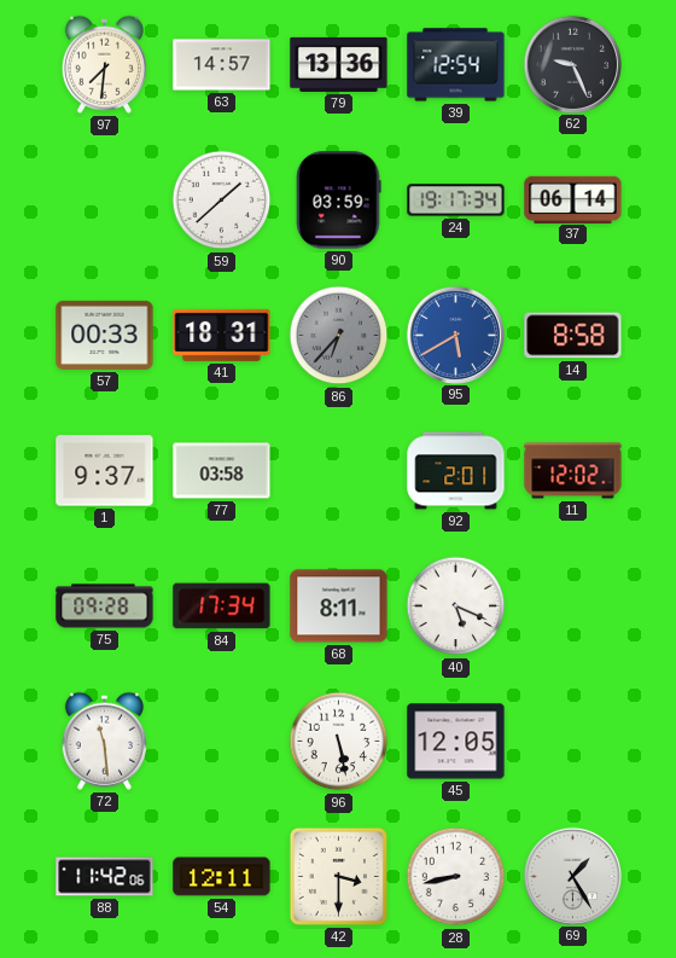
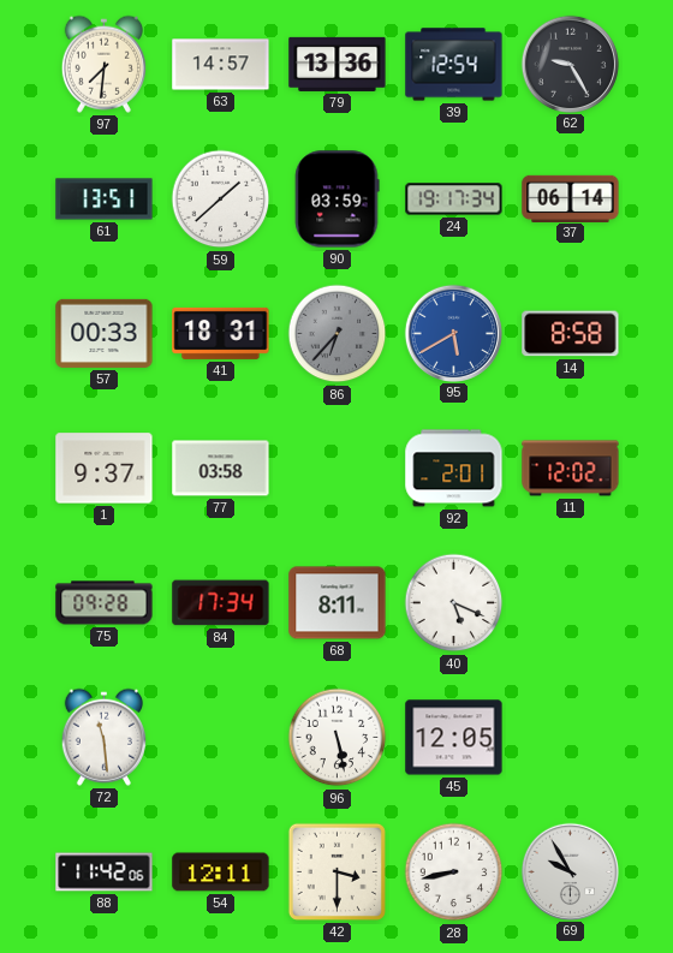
62: 9:26 -> 9:25 (570, 64)
61: none -> 13:51 (105, 199)
69: 1:25 -> 9:55 (570, 871)
